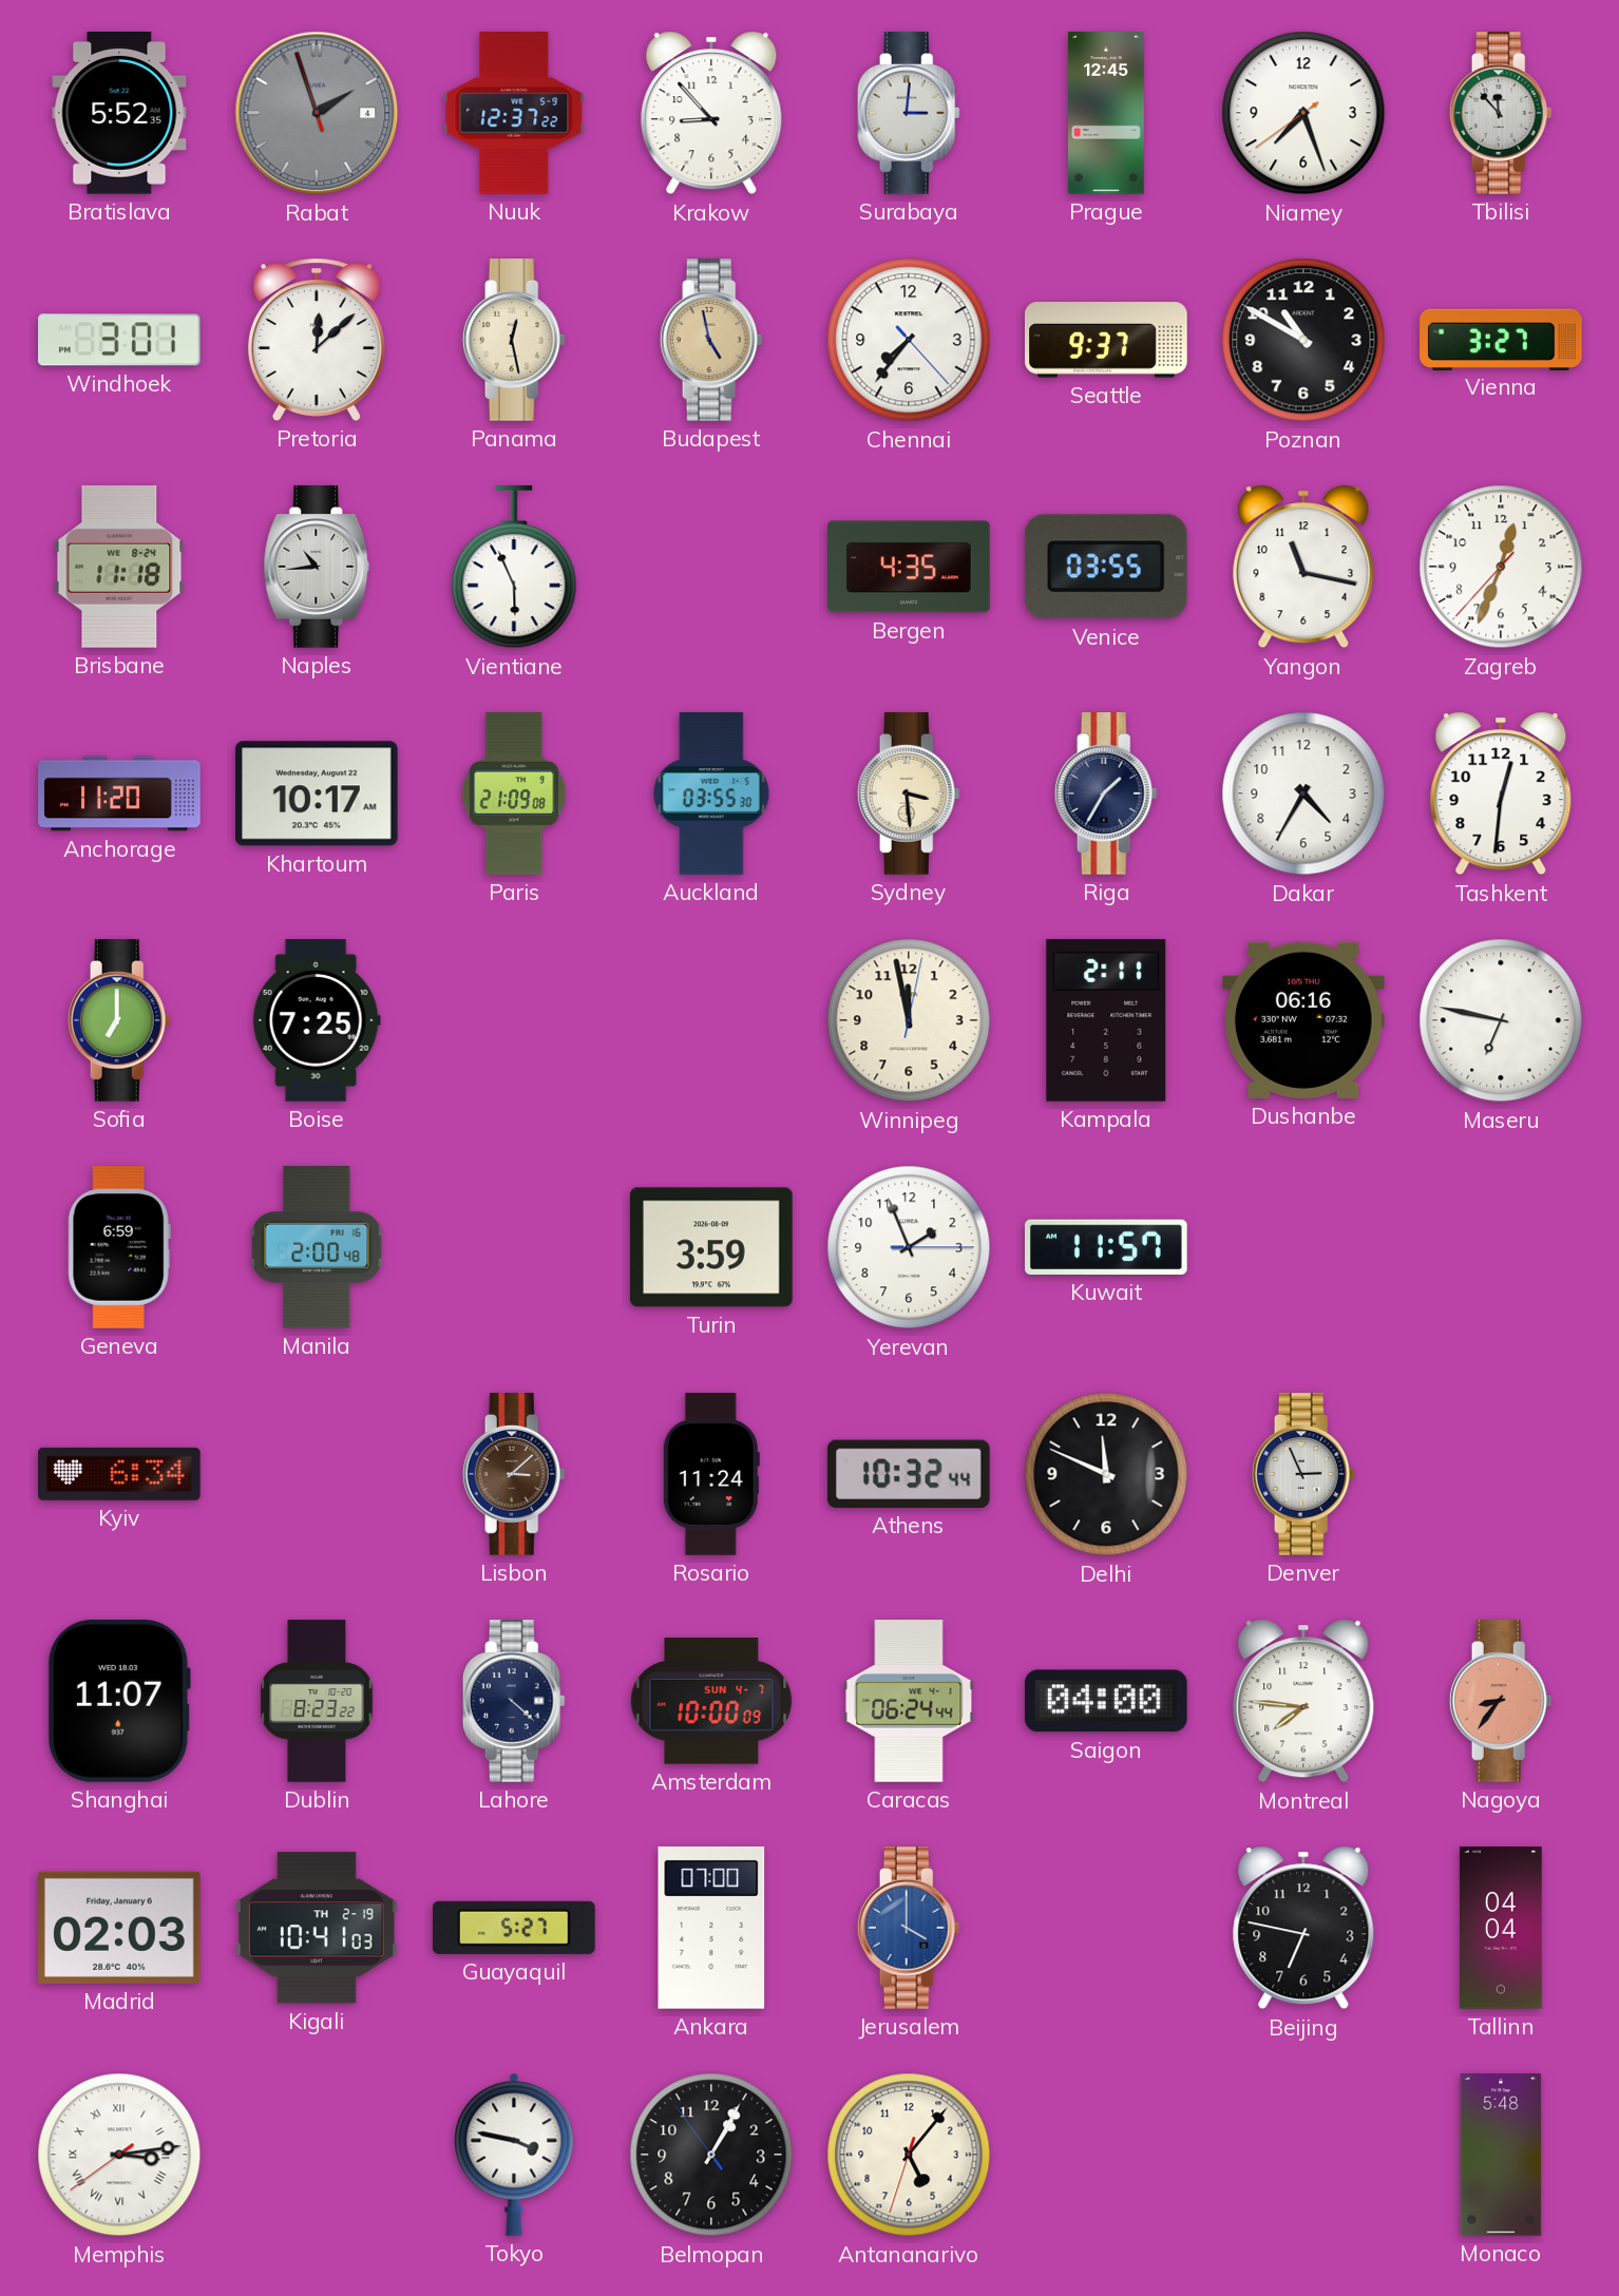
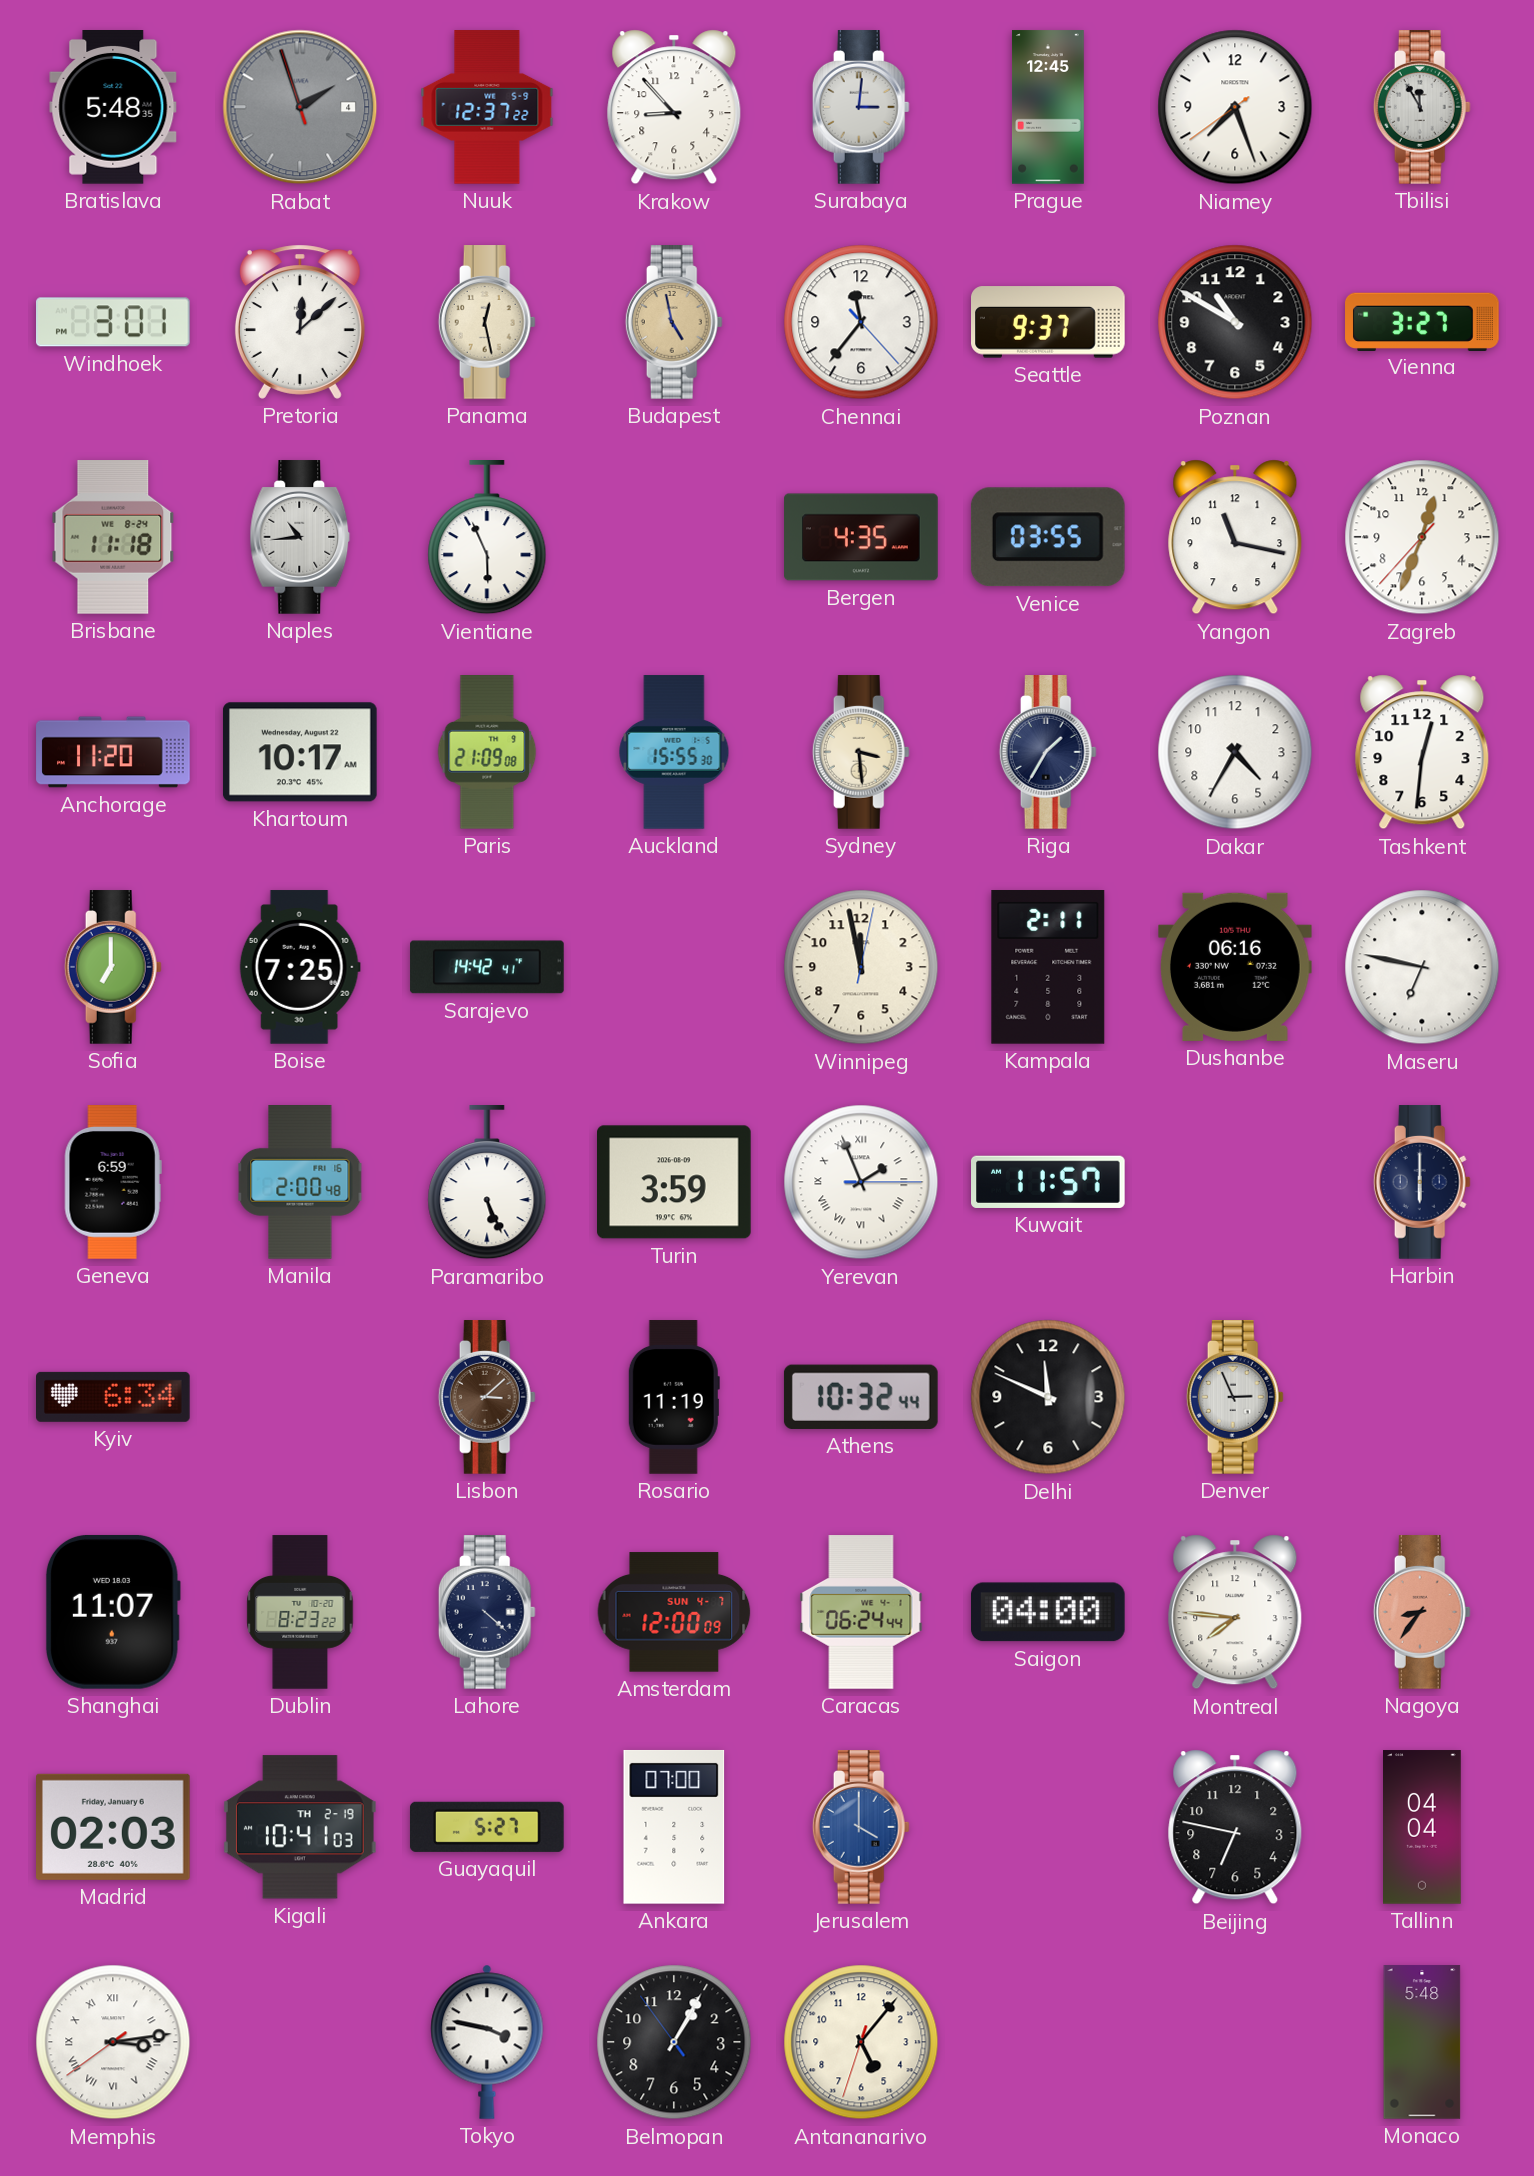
Bratislava: 5:52 -> 5:48 (113, 108)
Tbilisi: 11:53 -> 11:55 (1422, 107)
Chennai: 7:36 -> 11:36 (861, 322)
Auckland: 03:55 -> 15:55 (674, 752)
Sarajevo: none -> 14:42 (487, 967)
Paramaribo: none -> 5:26 (487, 1183)
Yerevan numerals: Arabic -> Roman (861, 1182)
Harbin: none -> 6:00 (1422, 1182)
Rosario: 11:24 -> 11:19 (674, 1397)
Amsterdam: 10:00 -> 12:00 (674, 1612)
